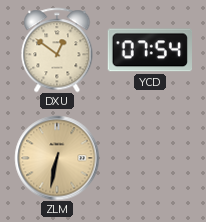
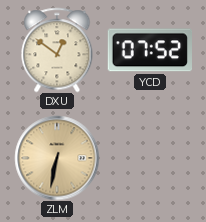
YCD: 07:54 -> 07:52 (149, 50)
